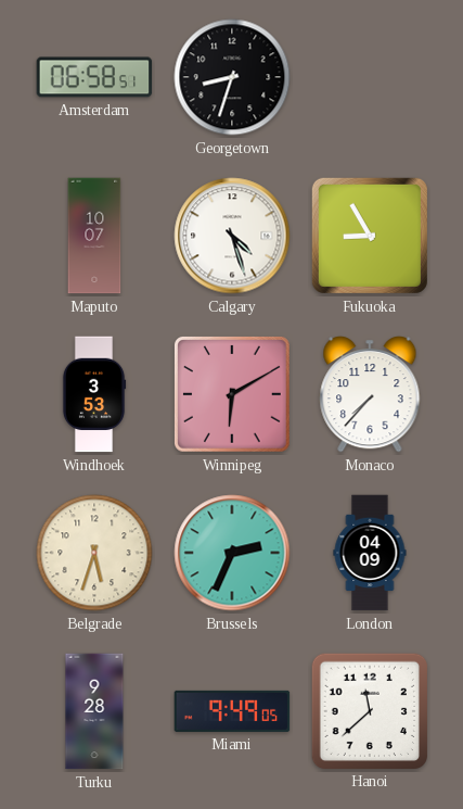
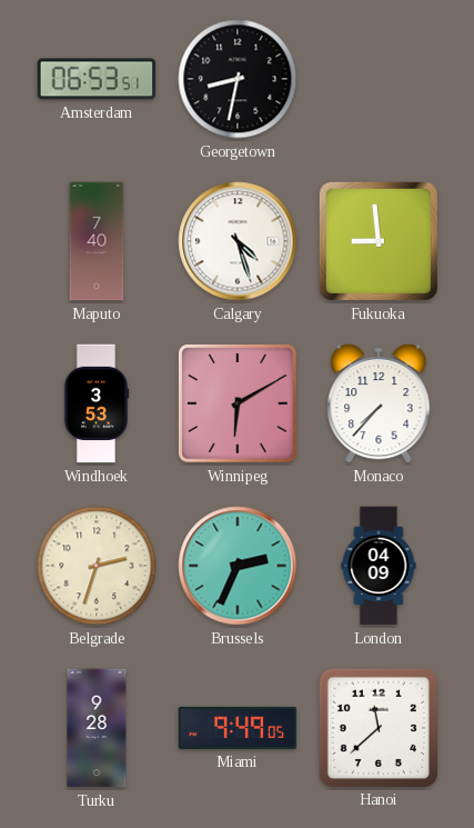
Amsterdam: 06:58 -> 06:53 (97, 79)
Georgetown: 8:33 -> 8:32 (238, 79)
Maputo: 10:07 -> 7:40 (97, 241)
Fukuoka: 8:55 -> 8:59 (379, 241)
Belgrade: 5:33 -> 2:33 (97, 566)
